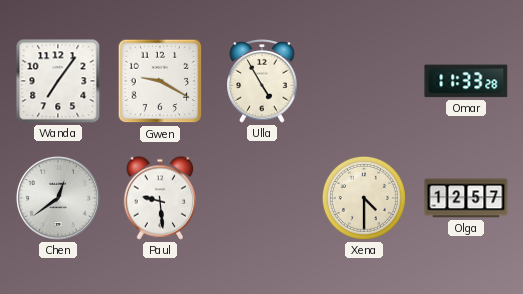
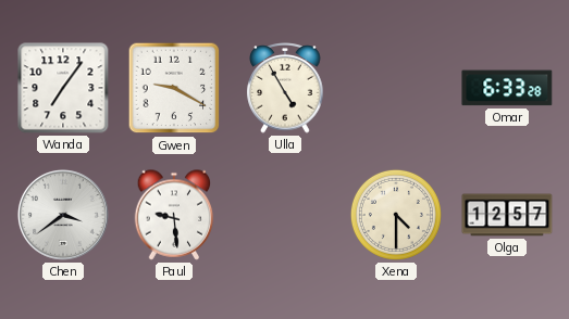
Omar: 11:33 -> 6:33 (507, 88)
Chen: 12:39 -> 3:39 (63, 215)
